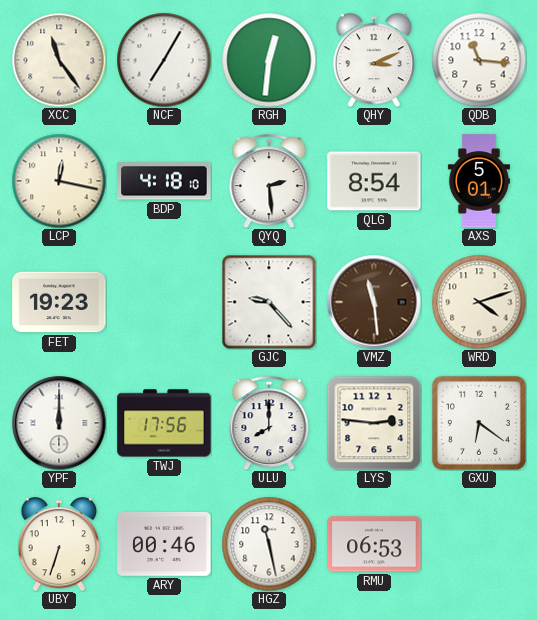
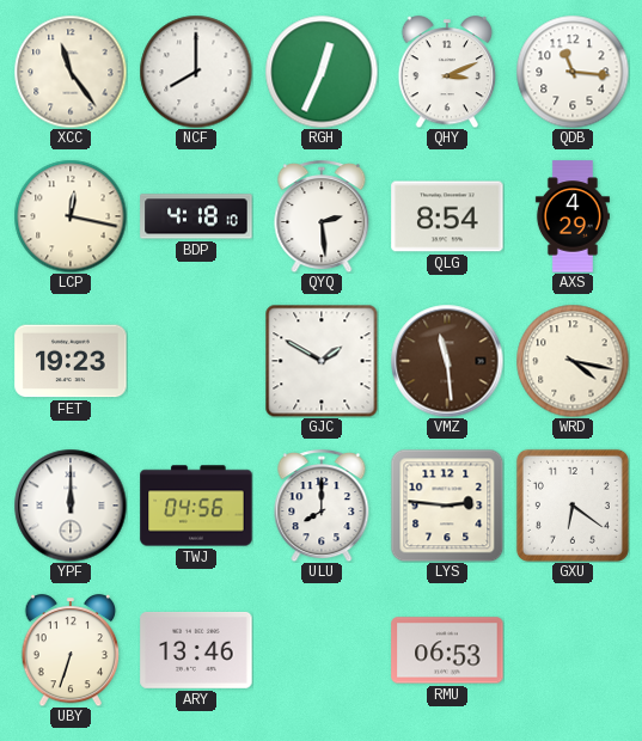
NCF: 7:05 -> 8:00 (196, 72)
RGH: 12:31 -> 12:34 (322, 72)
AXS: 5:01 -> 4:29 (573, 216)
GJC: 9:23 -> 1:50 (322, 361)
WRD: 4:12 -> 4:17 (573, 361)
TWJ: 17:56 -> 04:56 (196, 506)
ARY: 00:46 -> 13:46 (196, 650)
HGZ: 11:28 -> none (269, 544)
